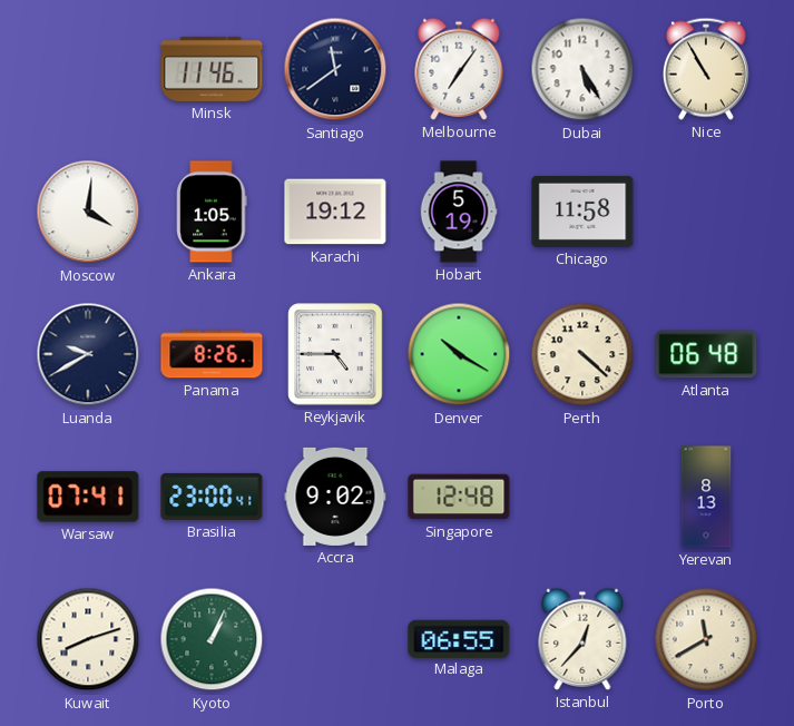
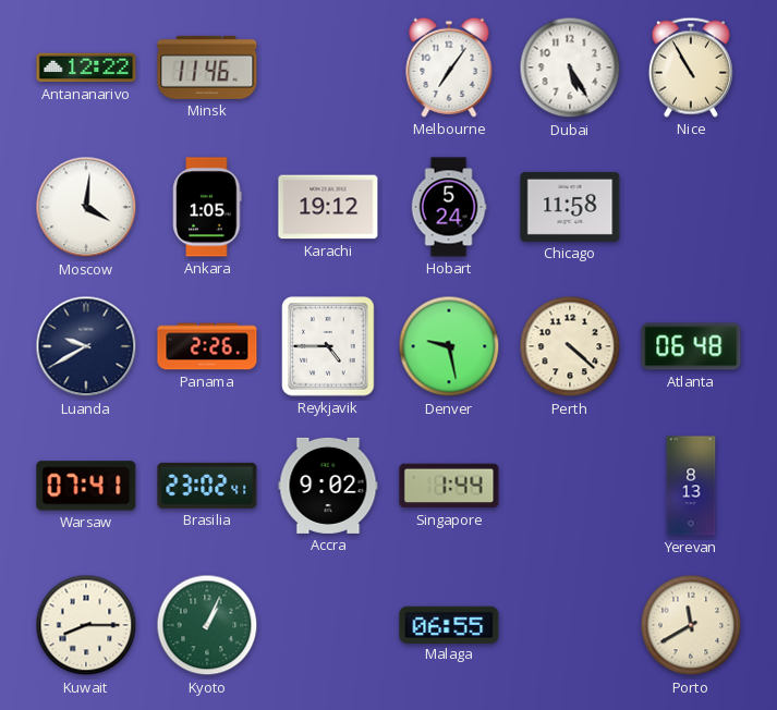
Antananarivo: none -> 12:22 (86, 68)
Santiago: 11:39 -> none (335, 69)
Hobart: 5:19 -> 5:24 (449, 207)
Panama: 8:26 -> 2:26 (207, 346)
Denver: 10:20 -> 9:28 (449, 346)
Brasilia: 23:00 -> 23:02 (207, 486)
Singapore: 12:48 -> 1:44 (449, 486)
Kuwait: 8:12 -> 8:15 (86, 625)
Istanbul: 12:37 -> none (582, 639)
